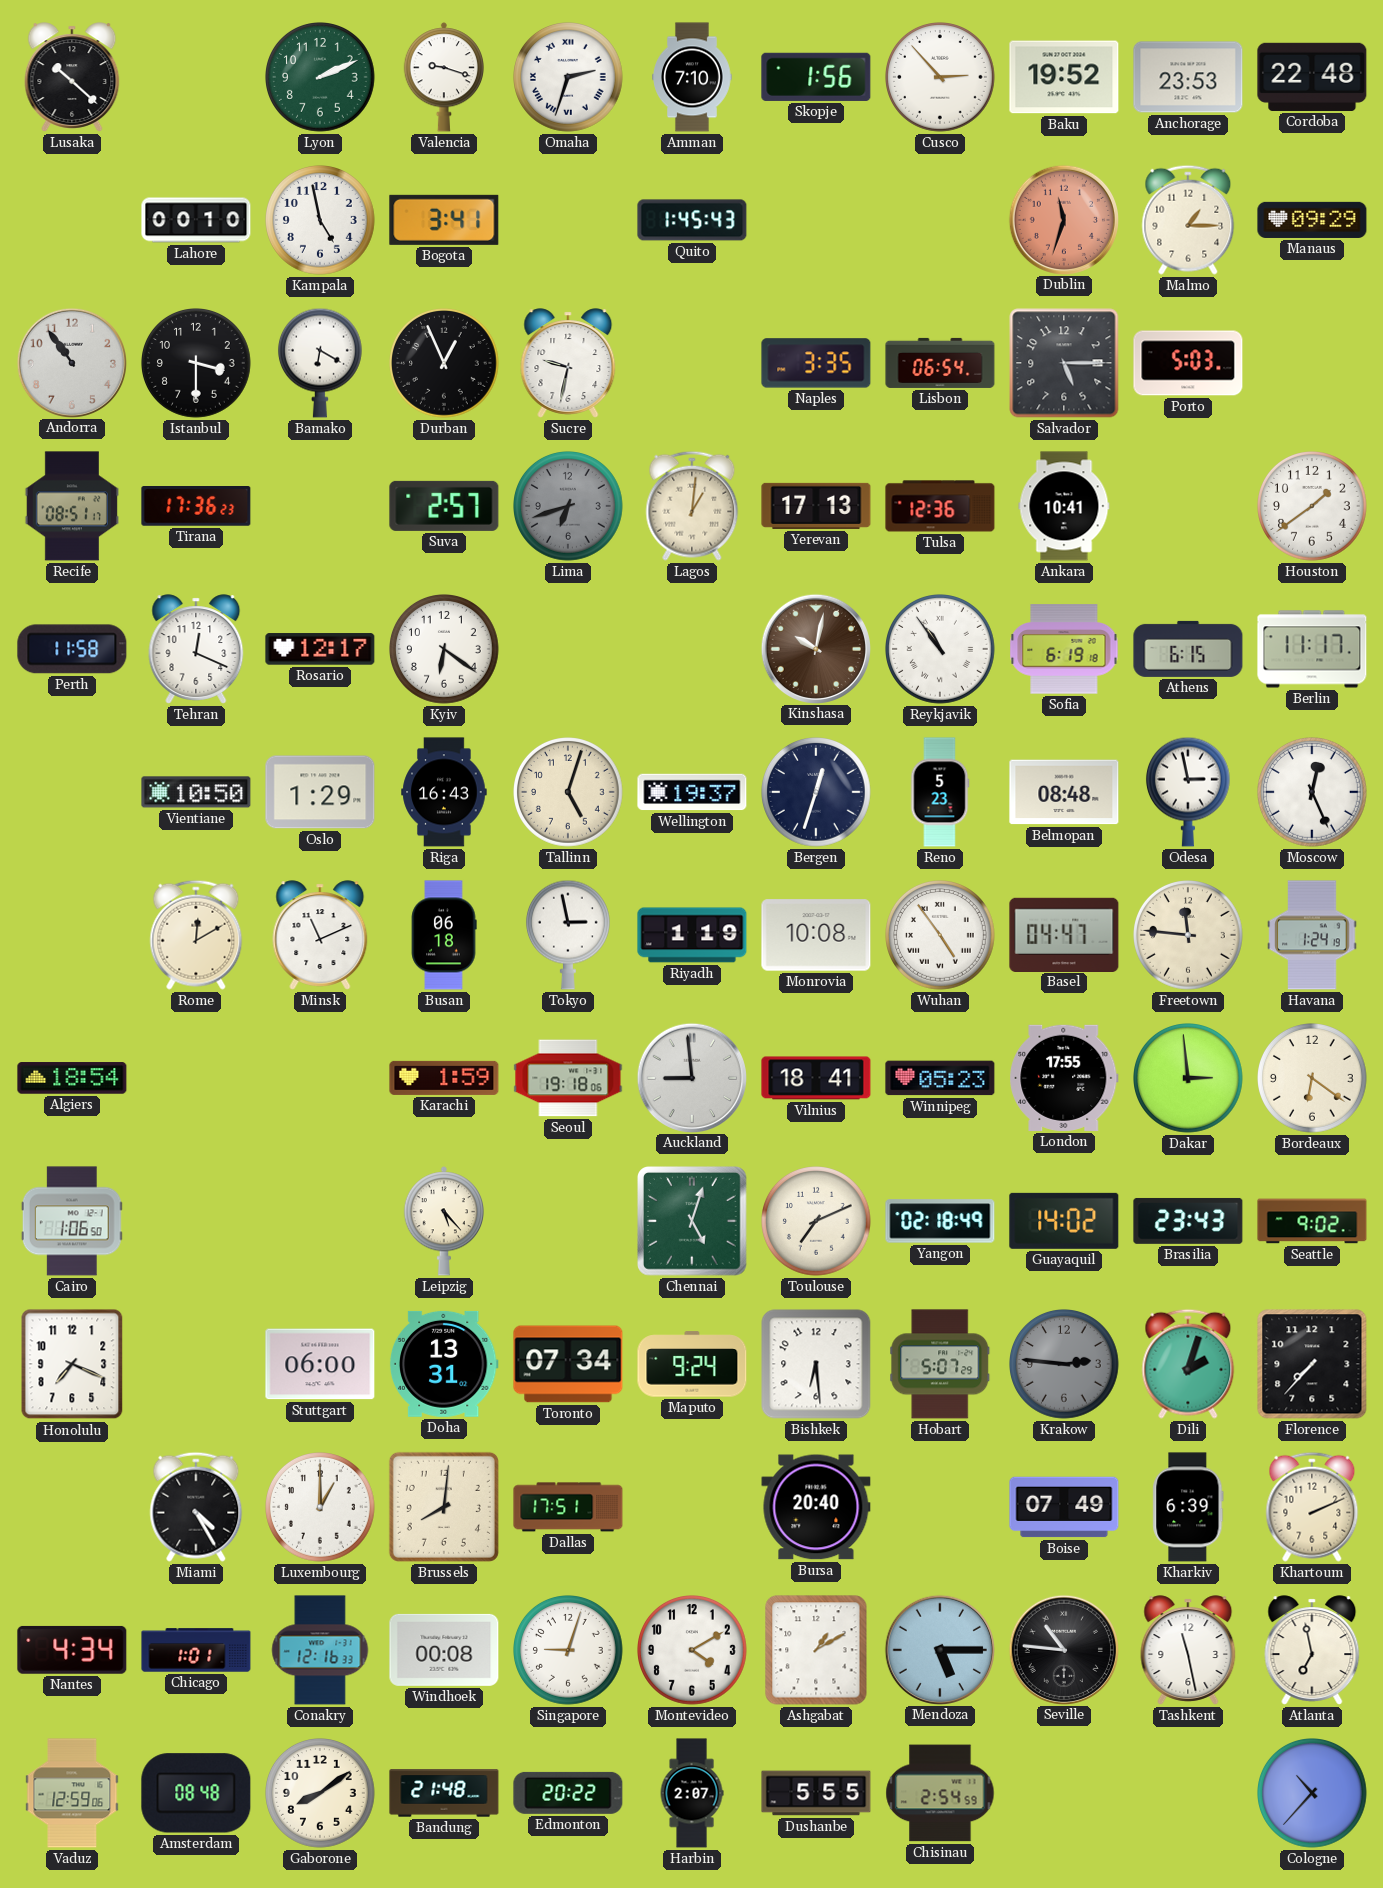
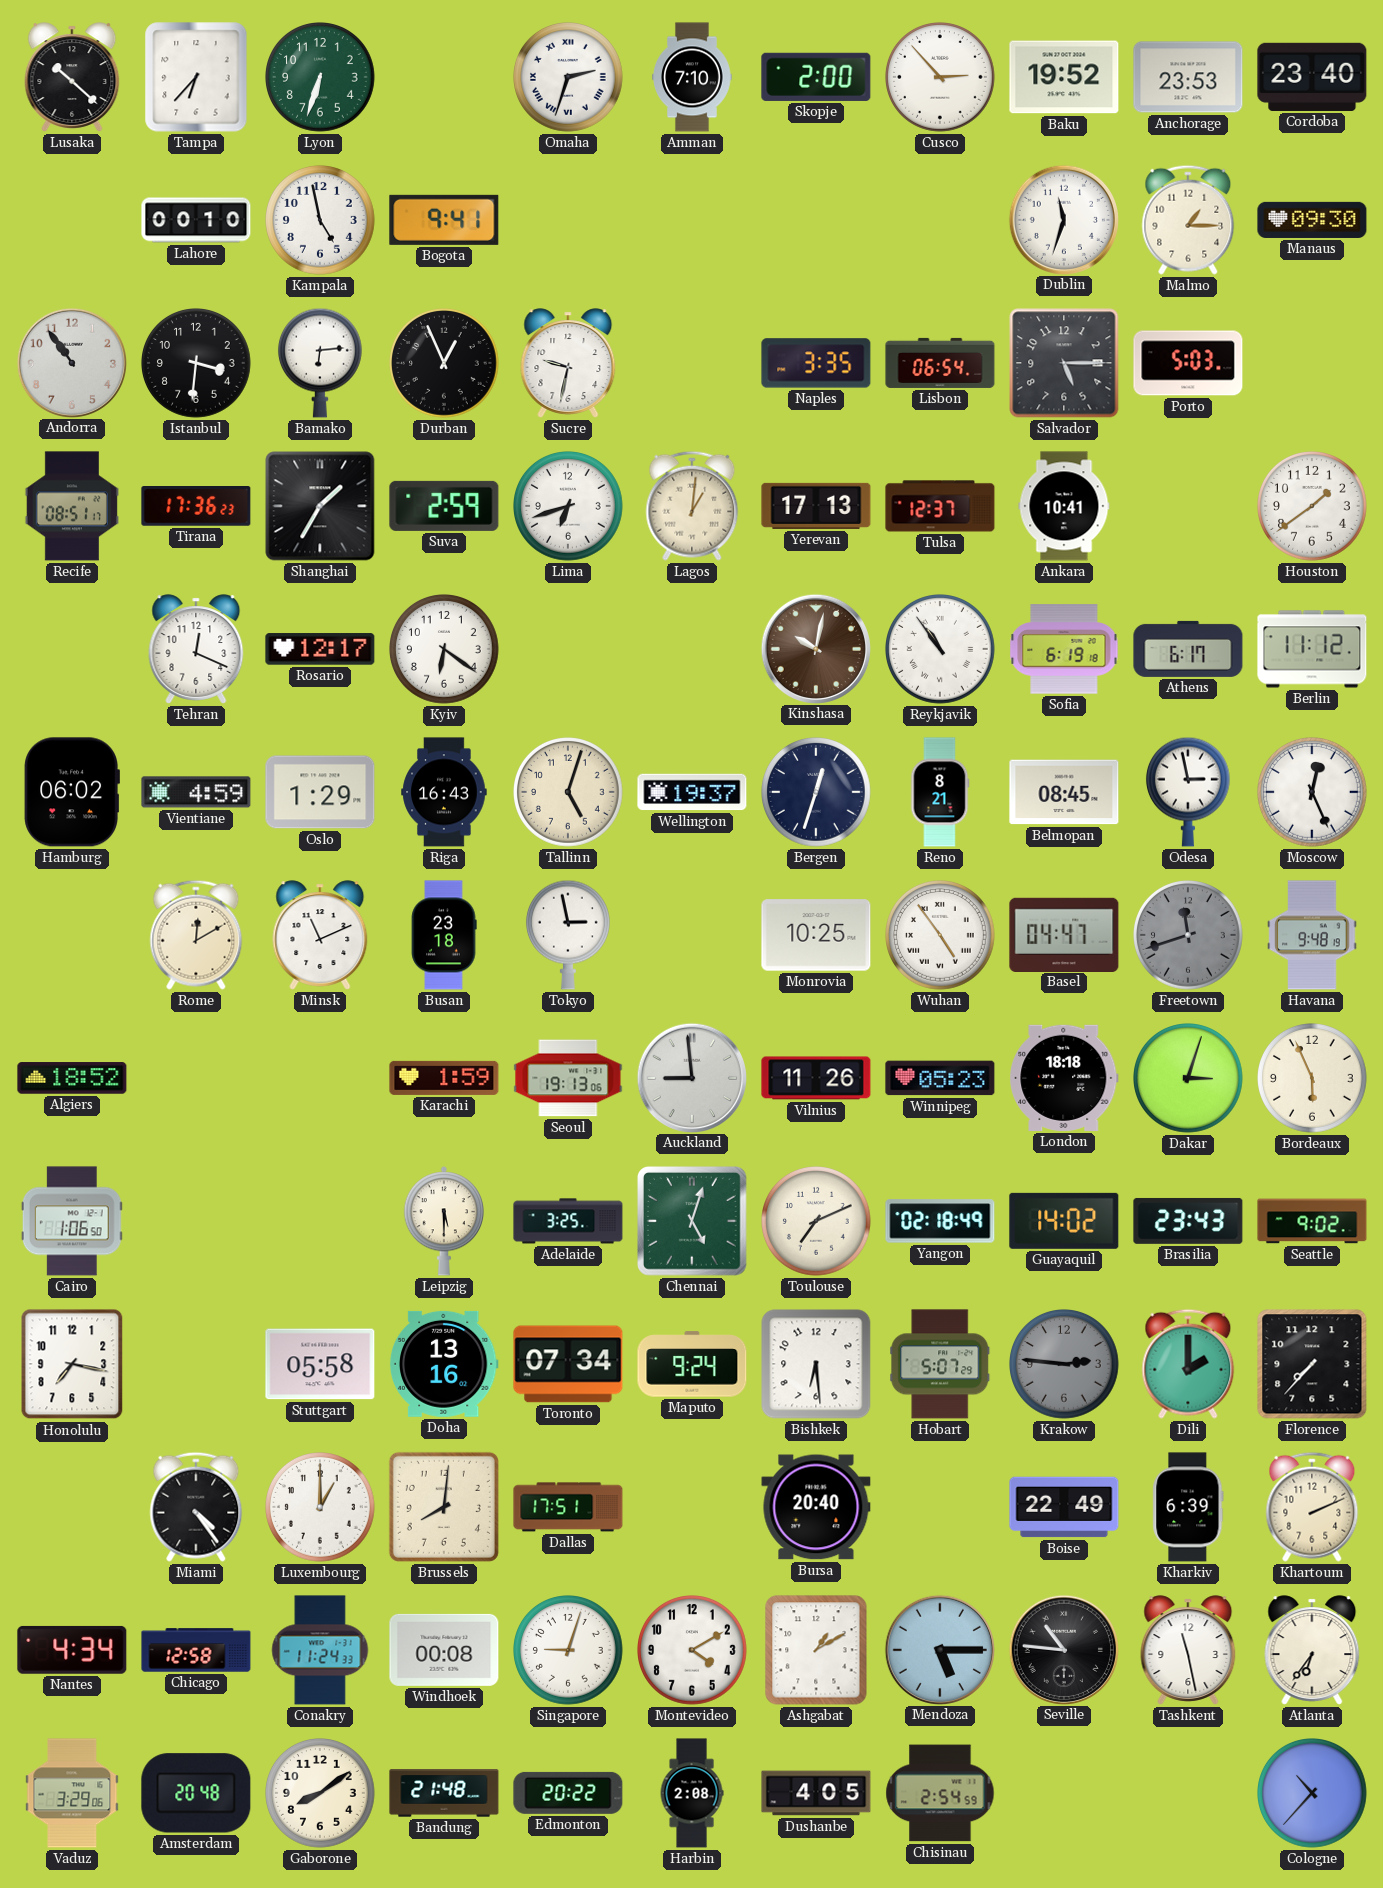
Tampa: none -> 6:37 (196, 77)
Lyon: 2:11 -> 6:33 (321, 78)
Valencia: 9:18 -> none (443, 77)
Skopje: 1:56 -> 2:00 (816, 77)
Cordoba: 22:48 -> 23:40 (1312, 77)
Bogota: 3:41 -> 9:41 (444, 220)
Quito: 1:45 -> none (692, 220)
Dublin dial: salmon -> white (1063, 219)
Manaus: 09:29 -> 09:30 (1312, 220)
Istanbul: 3:30 -> 3:31 (197, 364)
Bamako: 6:20 -> 6:14 (320, 363)
Shanghai: none -> 1:35 (320, 506)
Suva: 2:57 -> 2:59 (444, 506)
Lima dial: grey -> white (569, 507)
Tulsa: 12:36 -> 12:37 (940, 506)
Perth: 11:58 -> none (72, 649)
Athens: 6:15 -> 6:17 (1188, 649)
Berlin: 11:17 -> 11:12 (1312, 649)
Hamburg: none -> 06:02 (72, 792)
Vientiane: 10:50 -> 4:59 (196, 792)
Reno: 5:23 -> 8:21 (940, 792)
Belmopan: 08:48 -> 08:45 (1064, 792)
Busan: 06:18 -> 23:18 (444, 935)
Riyadh: 1:19 -> none (692, 935)
Monrovia: 10:08 -> 10:25 (816, 935)
Freetown: 11:46 -> 11:42 (1189, 936)
Freetown dial: cream -> grey (1189, 936)
Havana: 1:24 -> 9:48 (1312, 935)
Algiers: 18:54 -> 18:52 (72, 1078)
Seoul: 19:18 -> 19:13 (568, 1078)
Vilnius: 18:41 -> 11:26 (816, 1078)
London: 17:55 -> 18:18 (1064, 1078)
Dakar: 2:59 -> 3:03 (1189, 1079)
Bordeaux: 6:21 -> 5:56 (1313, 1079)
Leipzig: 5:23 -> 5:30 (443, 1221)
Adelaide: none -> 3:25 (568, 1221)
Honolulu: 7:19 -> 7:17 (72, 1364)
Stuttgart: 06:00 -> 05:58 (320, 1364)
Doha: 13:31 -> 13:16 (444, 1364)
Dili: 2:03 -> 2:00 (1188, 1364)
Miami: 4:25 -> 4:24 (196, 1507)
Boise: 07:49 -> 22:49 (1064, 1507)
Chicago: 1:01 -> 12:58 (196, 1650)
Conakry: 12:16 -> 11:24 (320, 1650)
Atlanta: 6:58 -> 6:36 (1312, 1650)
Vaduz: 12:59 -> 3:29 (72, 1793)
Amsterdam: 08:48 -> 20:48 (196, 1793)
Harbin: 2:07 -> 2:08 (692, 1793)
Dushanbe: 5:55 -> 4:05 (816, 1793)
